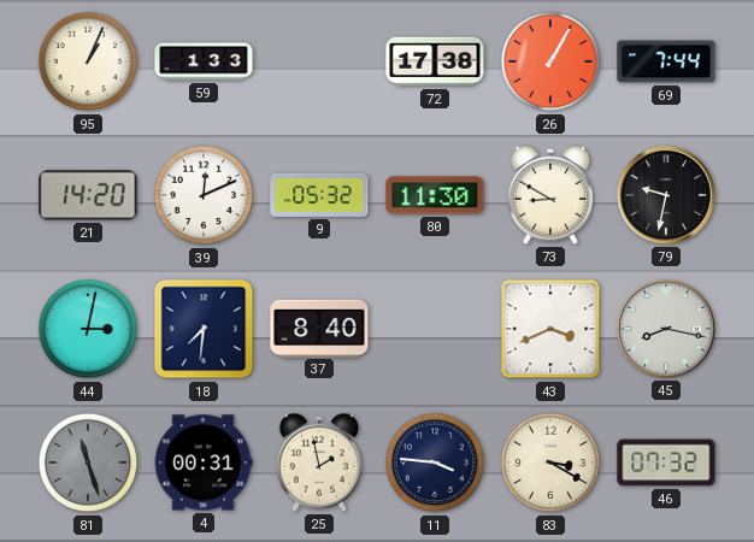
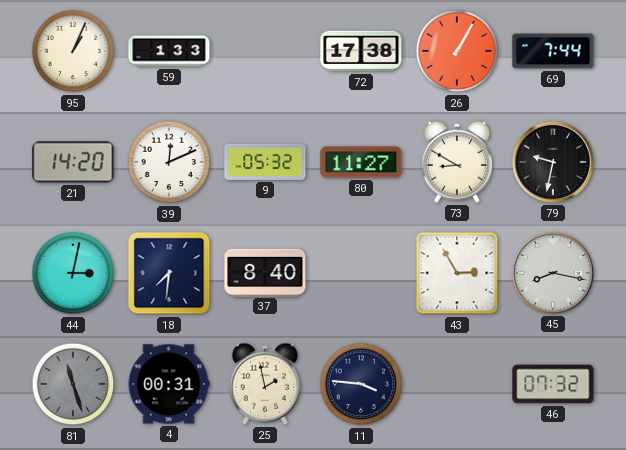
80: 11:30 -> 11:27 (361, 162)
43: 3:41 -> 2:55 (457, 273)
83: 3:20 -> none (550, 463)
